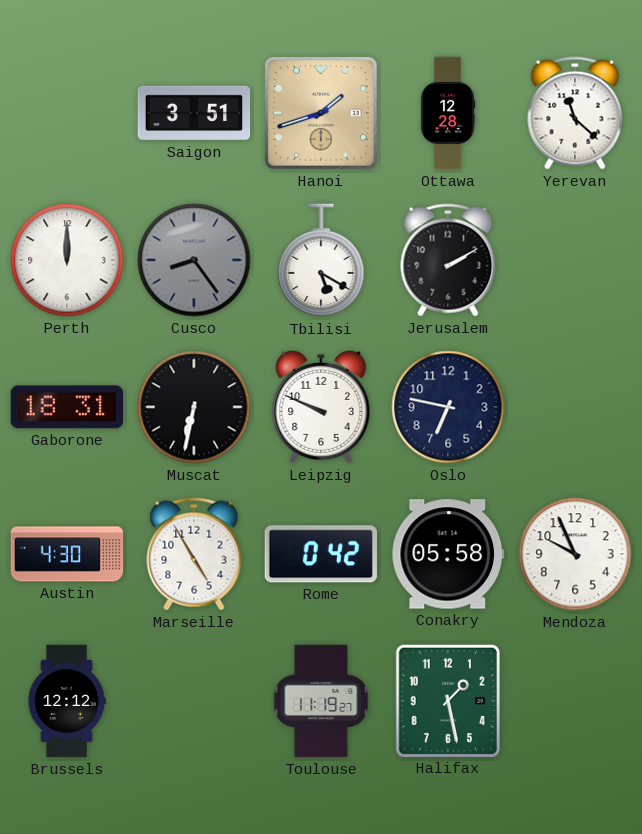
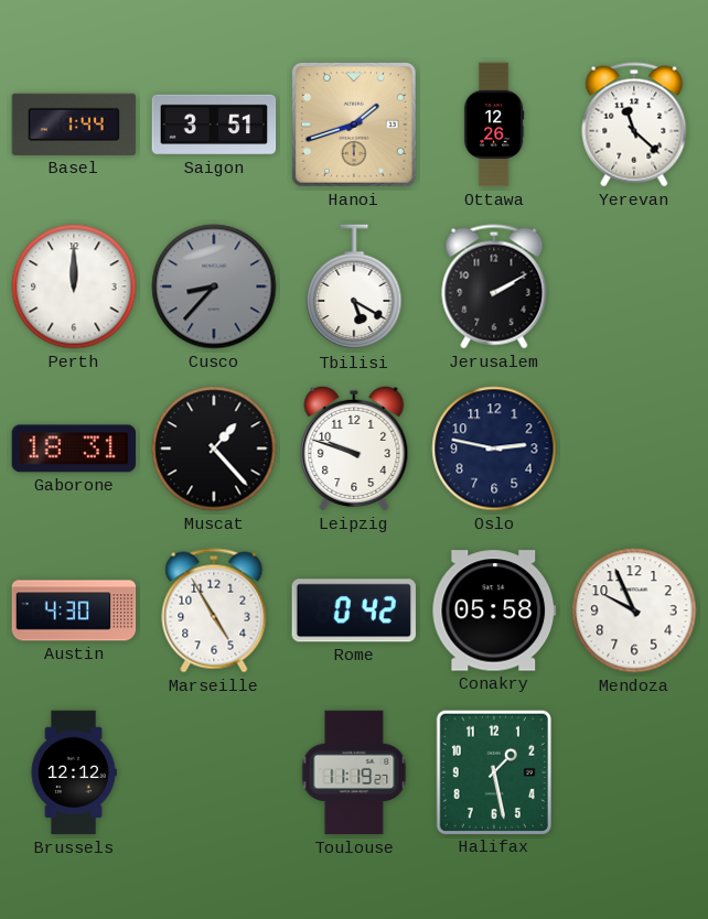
Basel: none -> 1:44 (74, 125)
Ottawa: 12:28 -> 12:26 (494, 125)
Cusco: 8:24 -> 8:37 (214, 286)
Muscat: 6:32 -> 1:23 (214, 448)
Leipzig: 9:49 -> 9:48 (354, 448)
Oslo: 6:47 -> 2:47 (494, 448)
